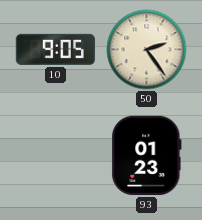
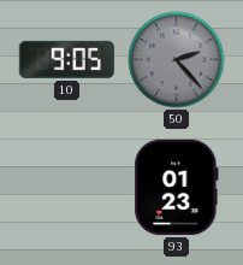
50: 2:24 -> 2:23 (177, 60)
50 dial: cream -> grey (177, 60)
